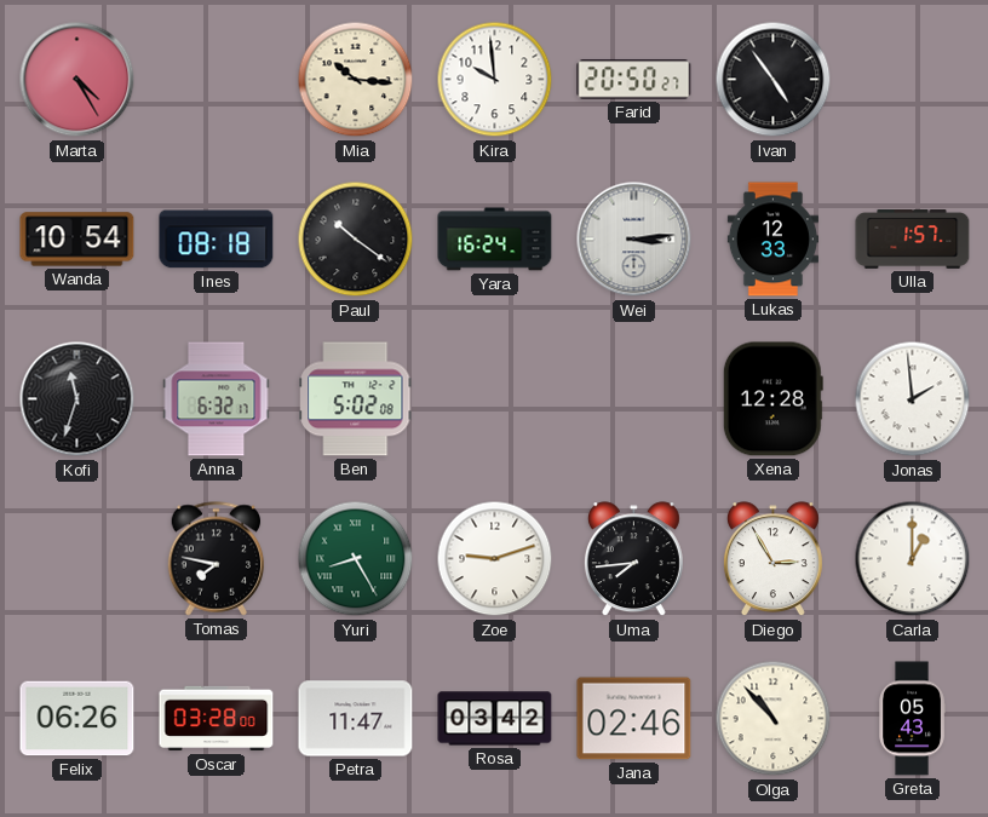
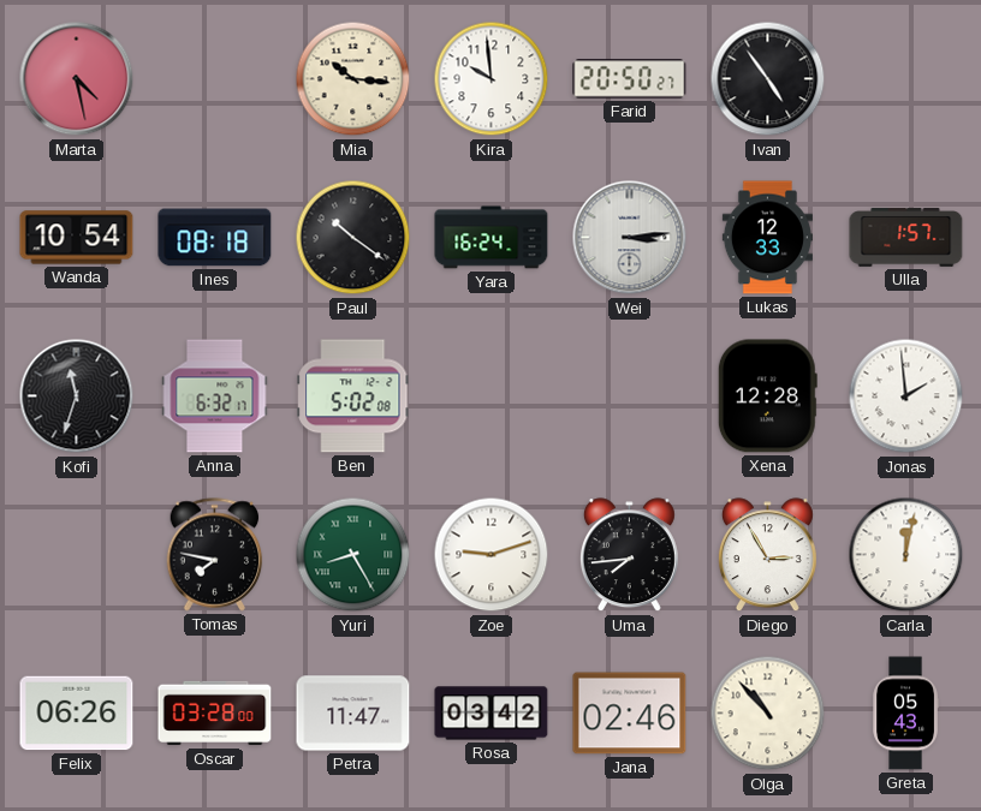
Marta: 4:25 -> 4:28 (77, 79)
Carla: 1:00 -> 12:02 (906, 555)
